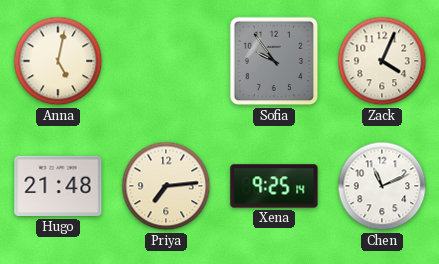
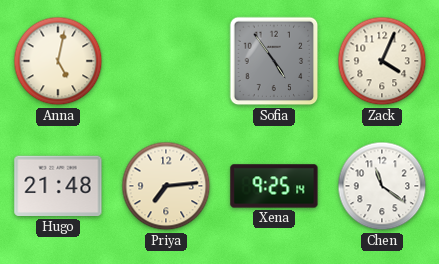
Sofia: 9:54 -> 4:54 (274, 61)
Chen: 11:11 -> 11:21 (382, 186)
